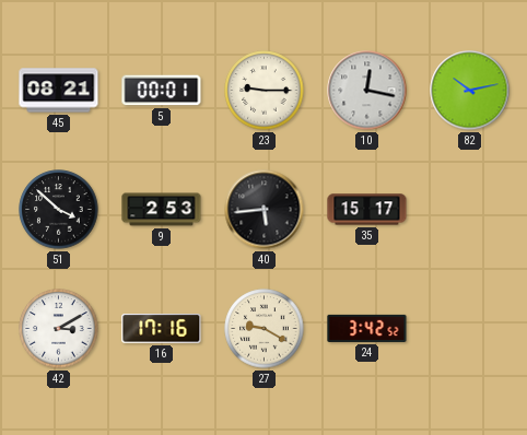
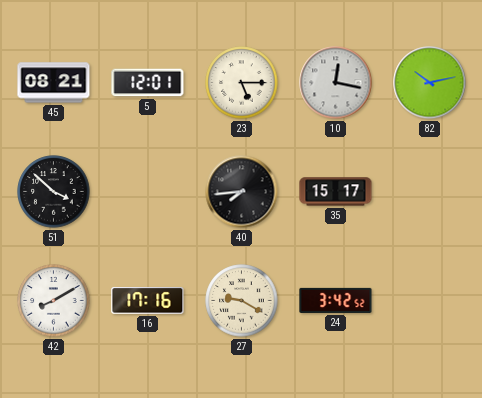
5: 00:01 -> 12:01 (148, 83)
23: 9:15 -> 5:15 (242, 83)
9: 2:53 -> none (162, 210)
40: 5:44 -> 7:44 (242, 192)
42: 3:10 -> 8:10 (54, 301)
